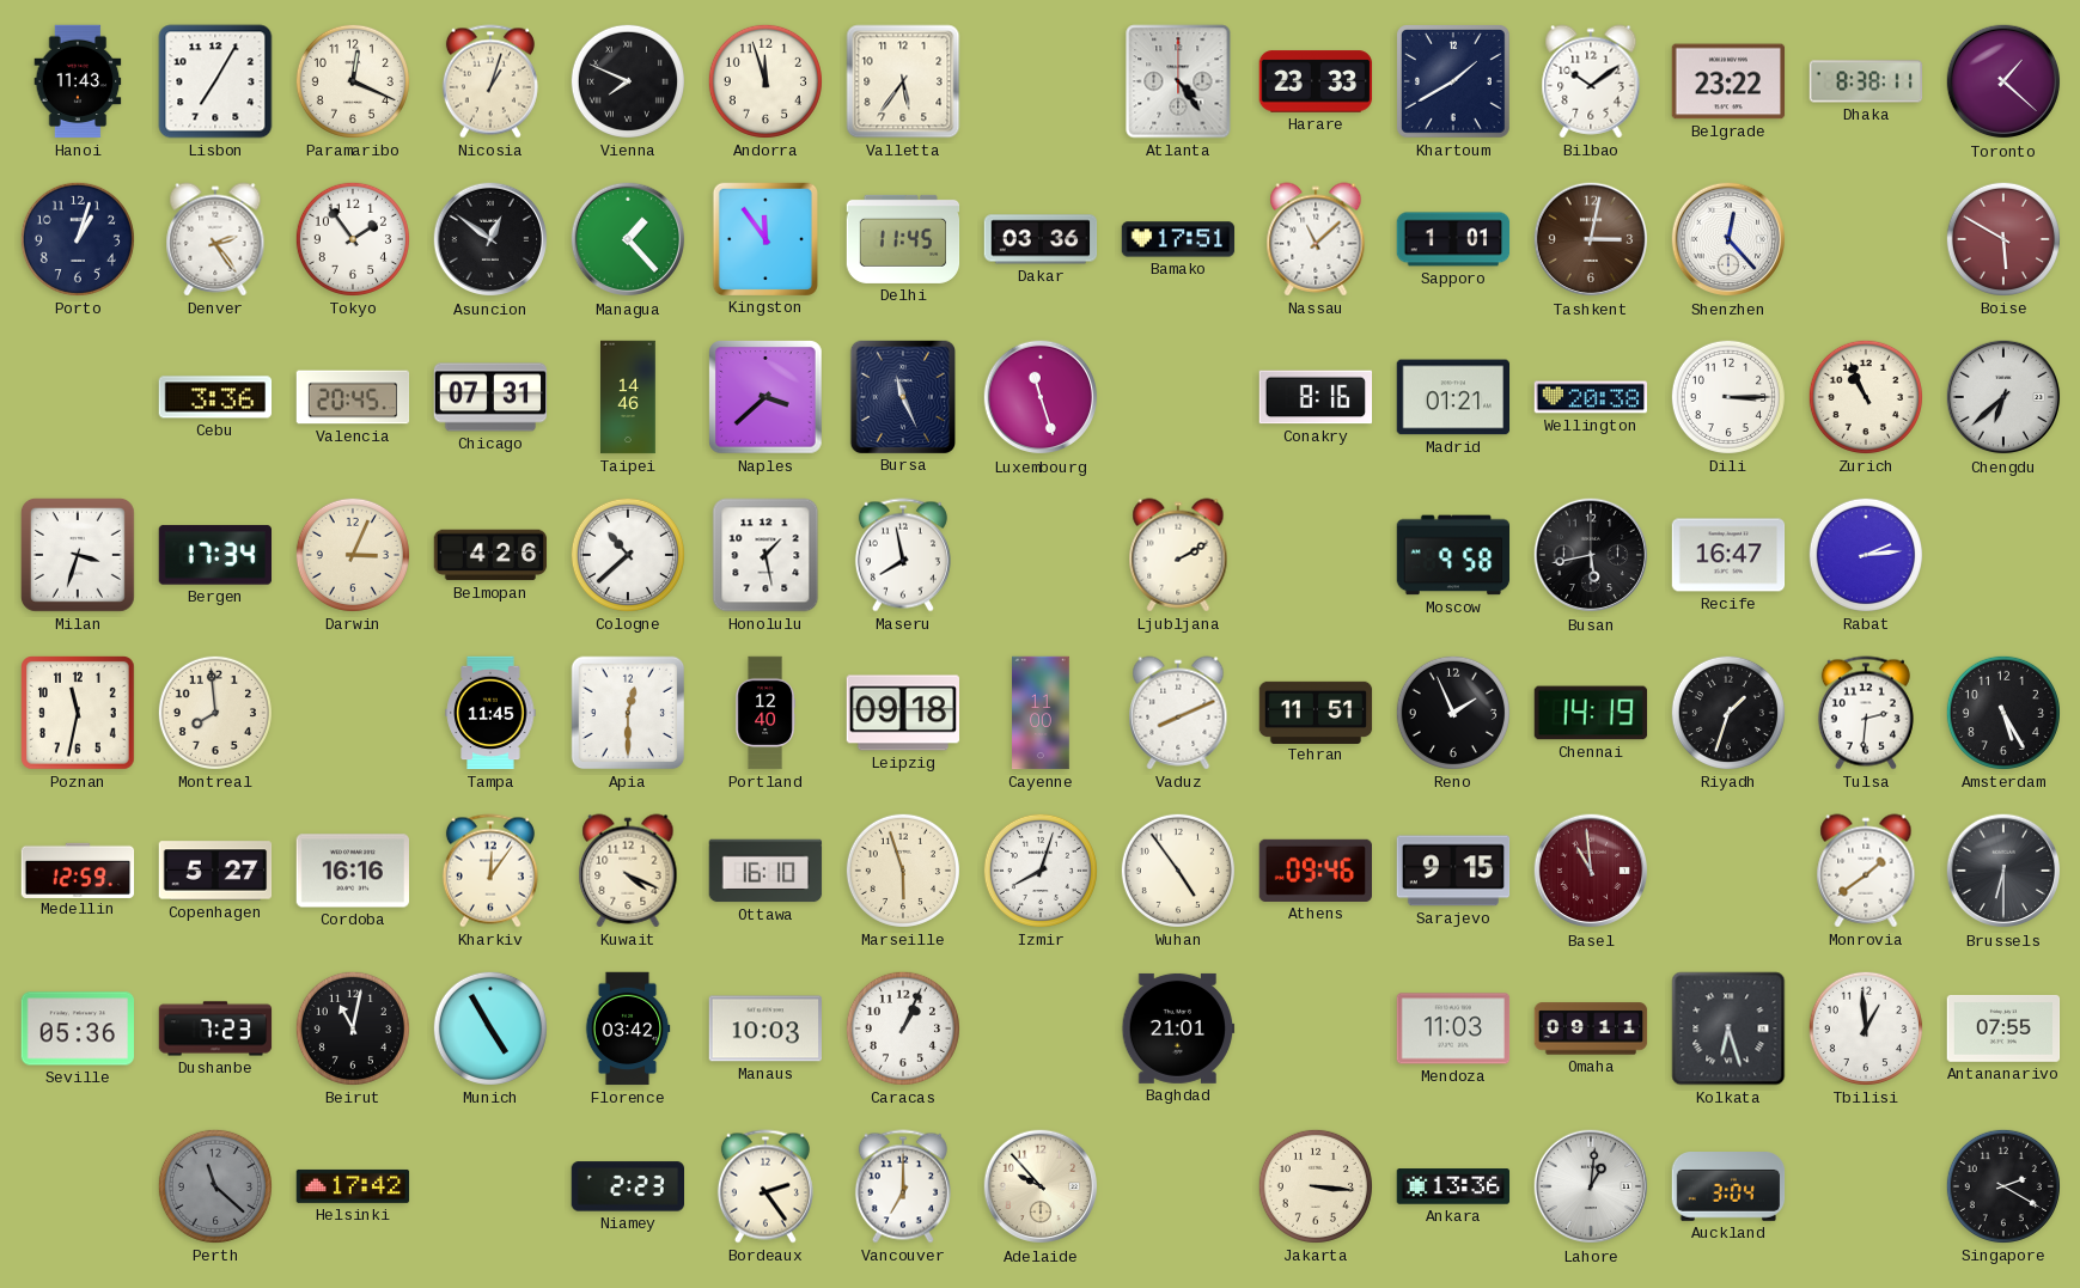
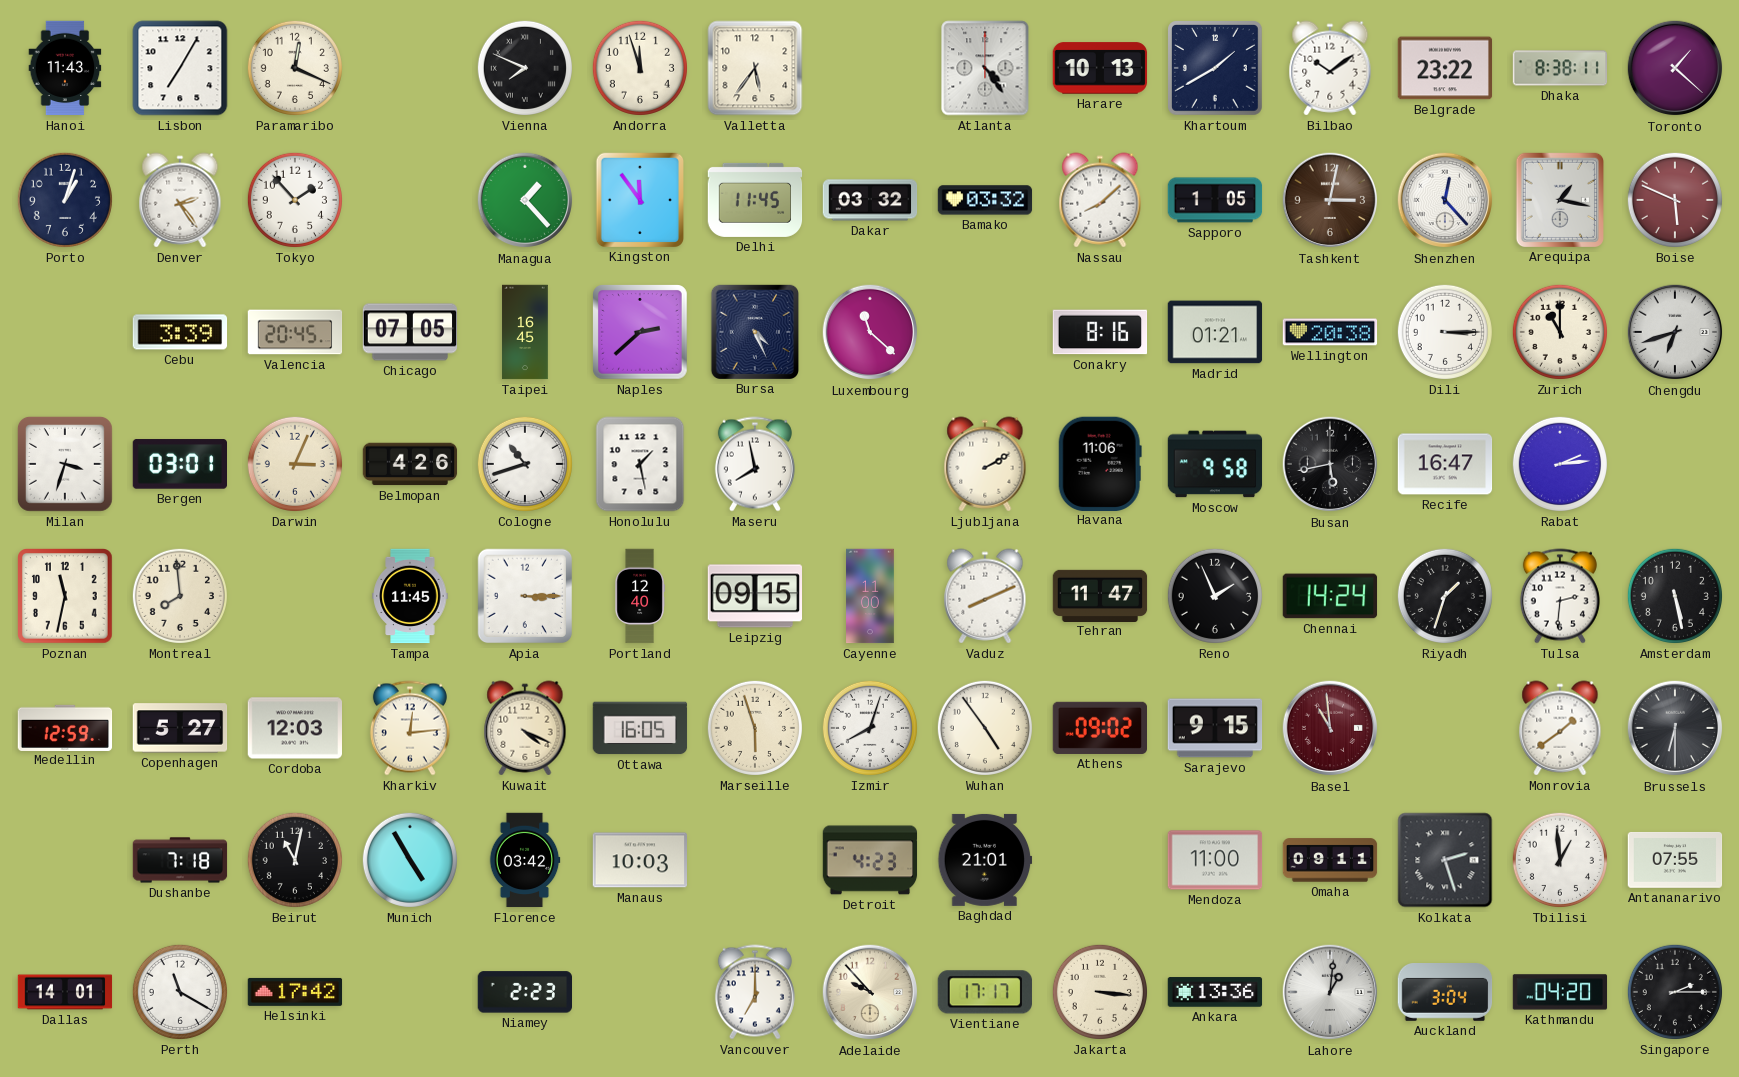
Nicosia: 1:03 -> none (490, 81)
Harare: 23:33 -> 10:13 (1100, 68)
Tokyo: 1:54 -> 1:53 (295, 200)
Asuncion: 12:51 -> none (490, 239)
Dakar: 03:36 -> 03:32 (870, 200)
Bamako: 17:51 -> 03:32 (985, 200)
Nassau: 11:08 -> 8:08 (1100, 200)
Sapporo: 1:01 -> 1:05 (1215, 200)
Arequipa: none -> 1:17 (1559, 199)
Boise: 5:50 -> 5:49 (1675, 200)
Cebu: 3:36 -> 3:39 (180, 332)
Chicago: 07:31 -> 07:05 (410, 332)
Taipei: 14:46 -> 16:45 (525, 332)
Naples: 3:38 -> 2:38 (641, 333)
Bursa: 11:26 -> 4:26 (754, 331)
Luxembourg: 11:27 -> 11:22 (870, 332)
Zurich: 10:56 -> 11:00 (1560, 332)
Chengdu: 6:38 -> 6:42 (1675, 332)
Bergen: 17:34 -> 03:01 (179, 464)
Cologne: 10:38 -> 10:42 (525, 464)
Havana: none -> 11:06 (1100, 463)
Apia: 12:30 -> 3:15 (525, 596)
Leipzig: 09:18 -> 09:15 (755, 596)
Tehran: 11:51 -> 11:47 (1100, 595)
Chennai: 14:19 -> 14:24 (1330, 596)
Amsterdam: 5:25 -> 5:28 (1675, 596)
Cordoba: 16:16 -> 12:03 (294, 728)
Kharkiv: 12:06 -> 12:14 (410, 728)
Ottawa: 16:10 -> 16:05 (640, 728)
Athens: 09:46 -> 09:02 (1099, 728)
Seville: 05:36 -> none (78, 1028)
Dushanbe: 7:23 -> 7:18 (180, 860)
Caracas: 1:04 -> none (903, 1028)
Detroit: none -> 4:23 (870, 860)
Mendoza: 11:03 -> 11:00 (1215, 860)
Kolkata: 6:27 -> 2:27 (1445, 860)
Dallas: none -> 14:01 (65, 992)
Perth: 11:22 -> 11:20 (180, 992)
Perth dial: grey -> white (180, 992)
Bordeaux: 2:24 -> none (765, 1186)
Vientiane: none -> 17:17 (985, 992)
Kathmandu: none -> 04:20 (1560, 992)
Singapore: 2:20 -> 2:15 (1675, 992)
